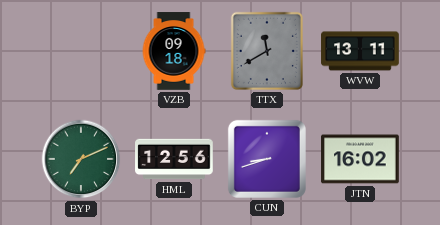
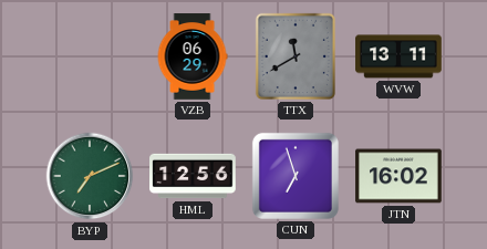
VZB: 09:18 -> 06:29 (193, 56)
CUN: 8:42 -> 6:57 (296, 176)
